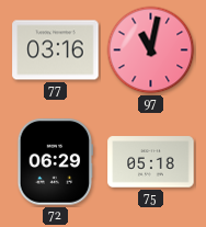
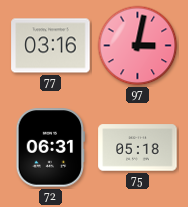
97: 11:02 -> 3:02 (138, 46)
72: 06:29 -> 06:31 (50, 148)
